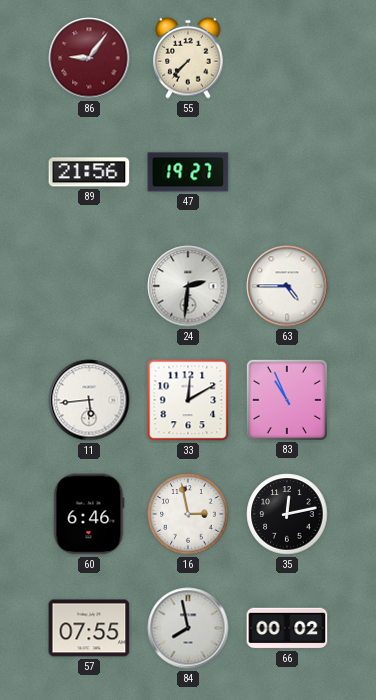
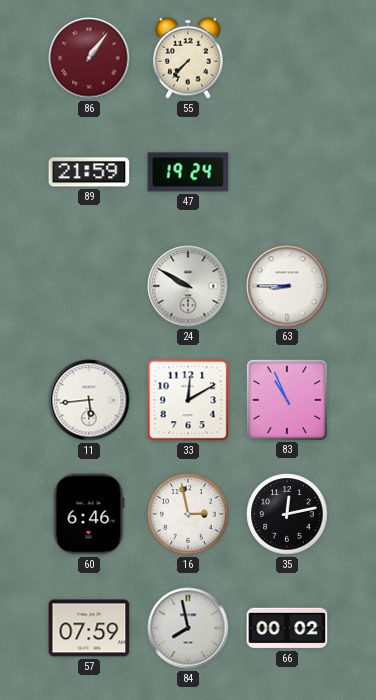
86: 9:06 -> 1:06 (89, 58)
89: 21:56 -> 21:59 (89, 172)
47: 19:27 -> 19:24 (188, 172)
24: 2:31 -> 9:50 (188, 286)
63: 4:45 -> 8:45 (287, 286)
57: 07:55 -> 07:59 (89, 628)
